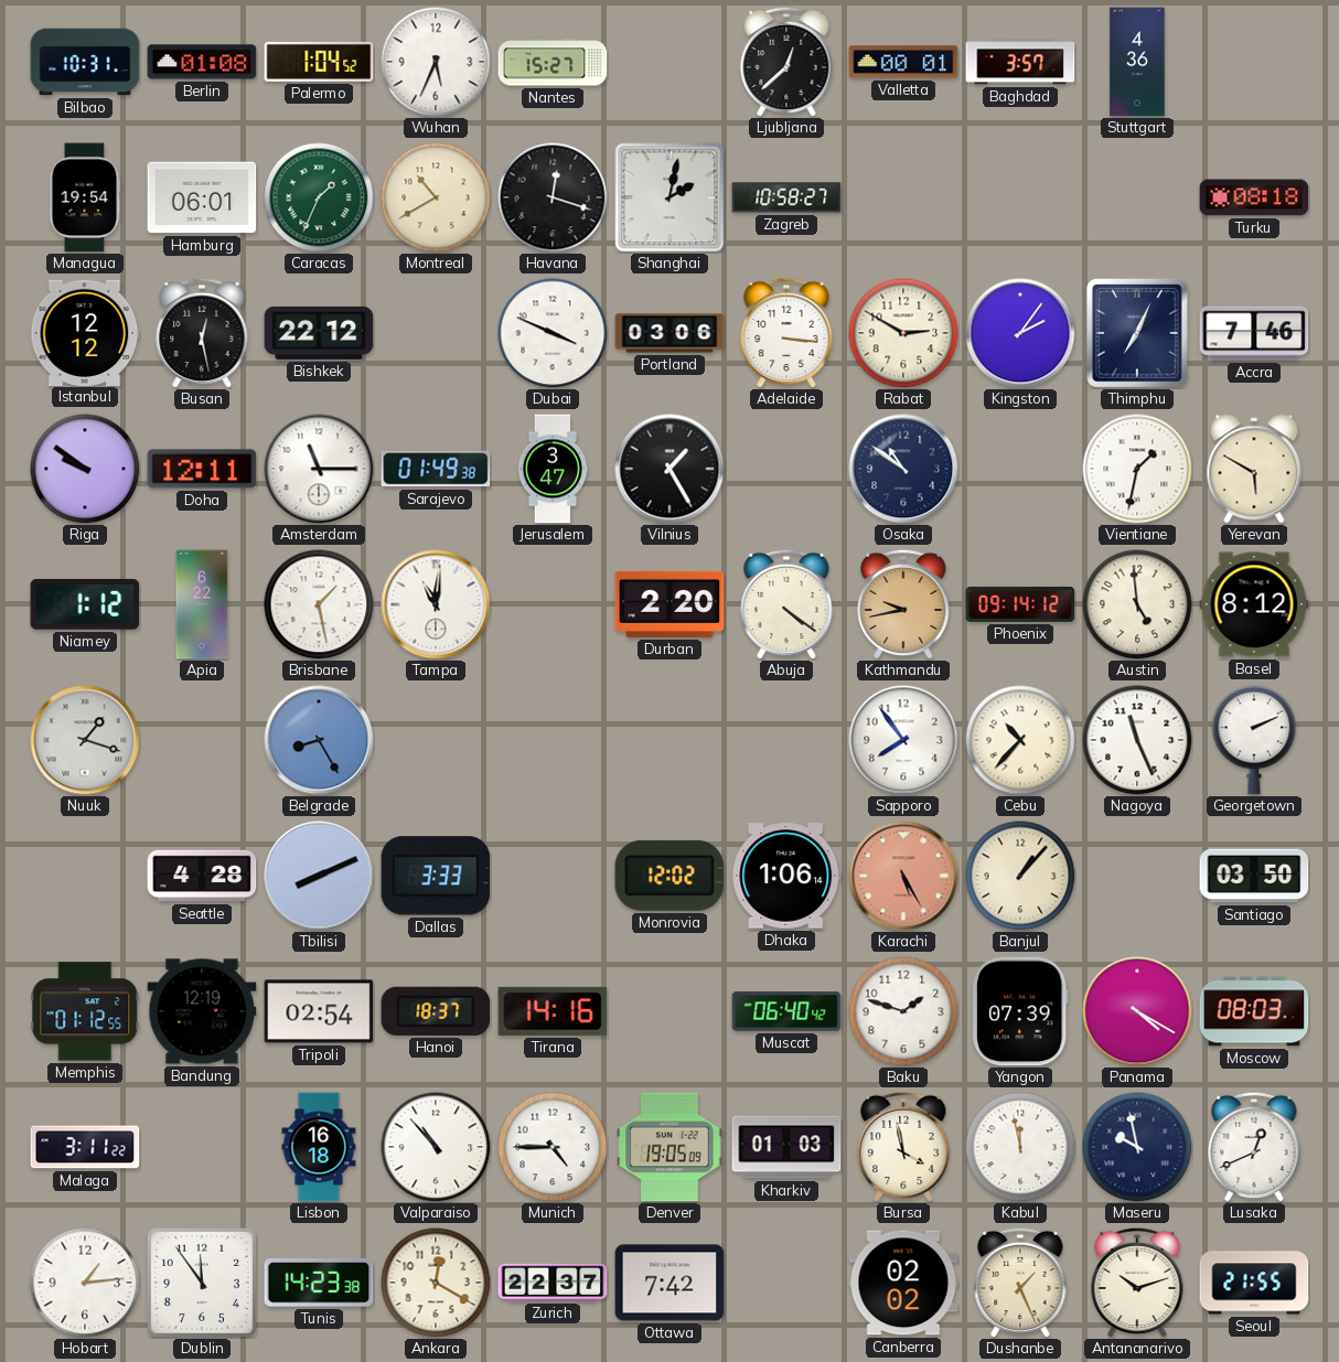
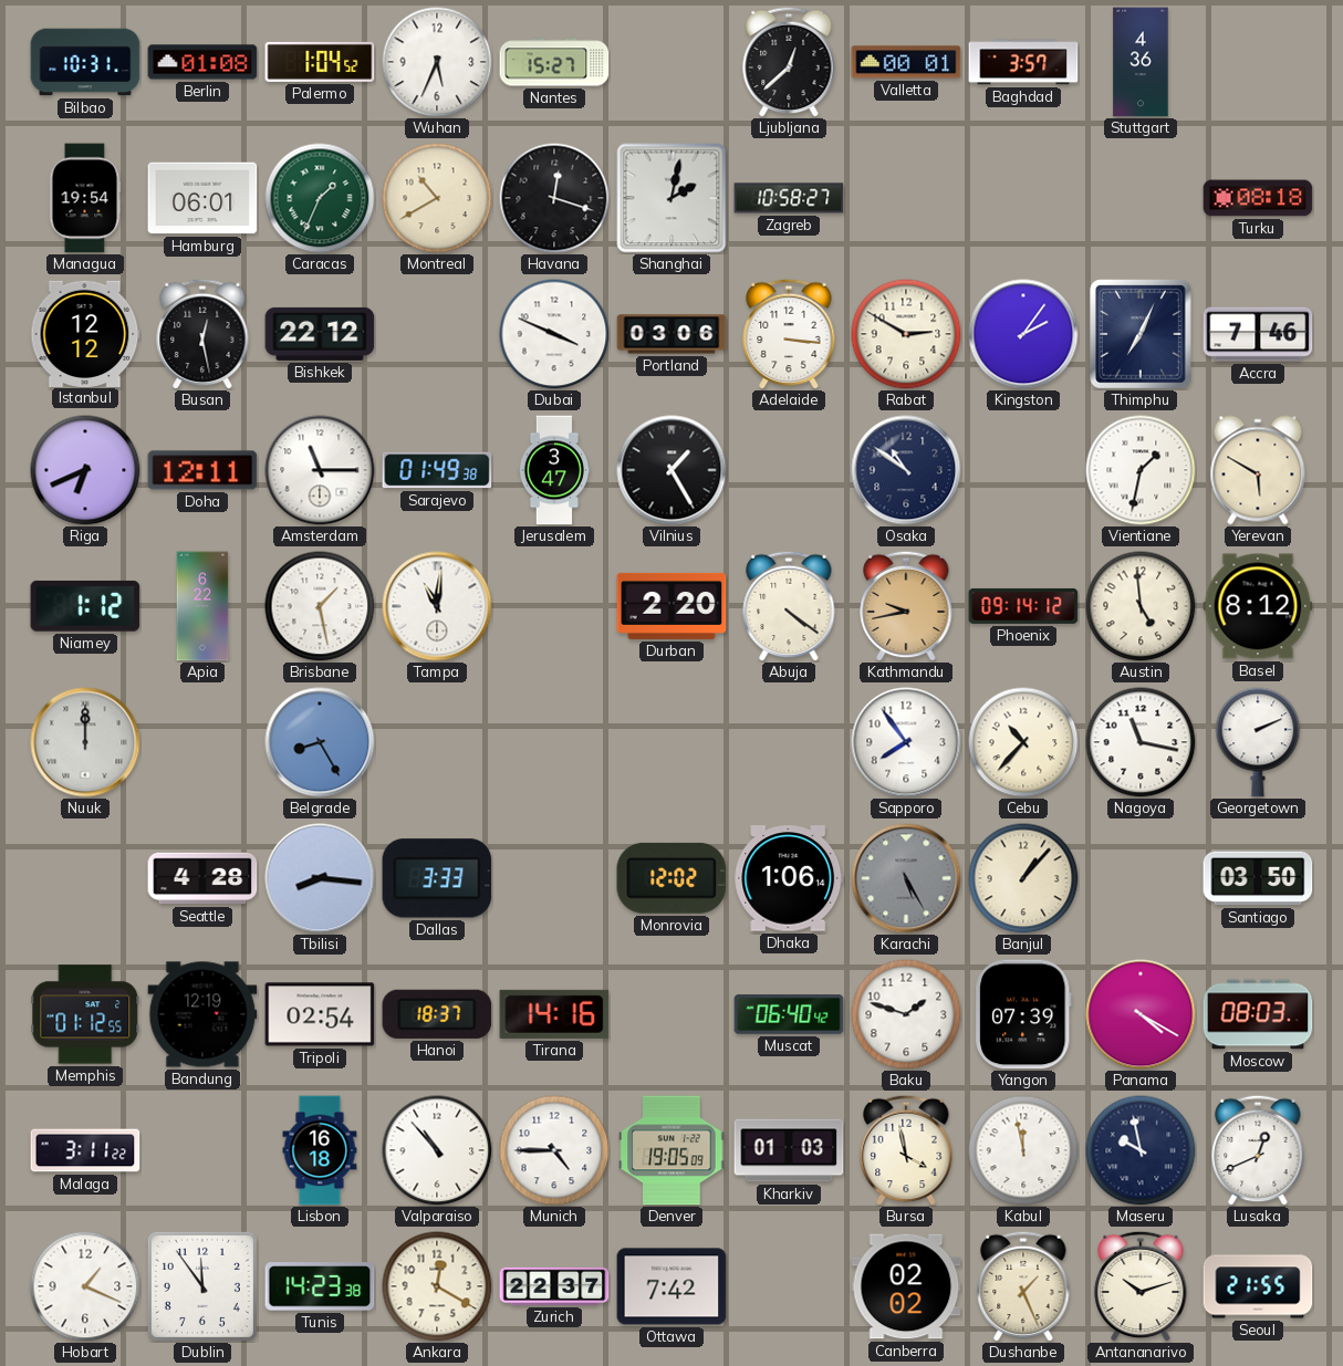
Riga: 9:51 -> 6:41 (85, 470)
Nuuk: 1:18 -> 12:00 (85, 742)
Nagoya: 11:26 -> 11:17 (1141, 742)
Tbilisi: 8:11 -> 8:16 (320, 878)
Karachi dial: salmon -> grey (906, 878)
Hobart: 1:14 -> 1:19 (85, 1286)
